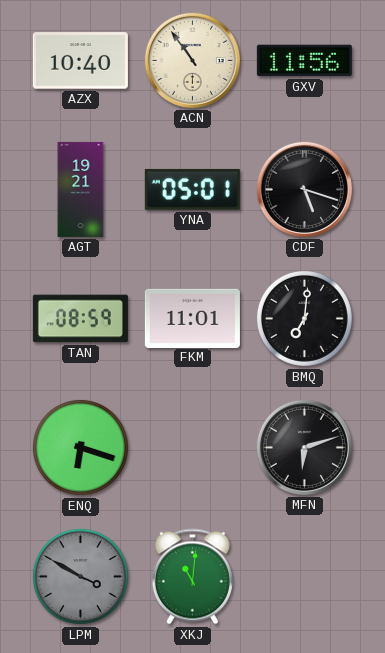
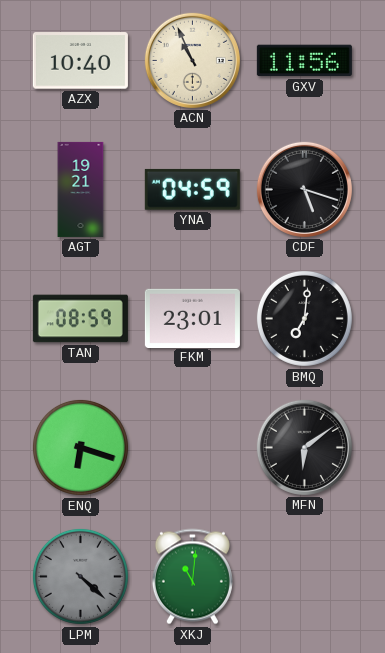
ACN: 10:54 -> 10:56 (192, 60)
YNA: 05:01 -> 04:59 (192, 189)
FKM: 11:01 -> 23:01 (192, 318)
MFN: 6:12 -> 6:09 (304, 447)
LPM: 3:50 -> 4:22 (80, 576)
